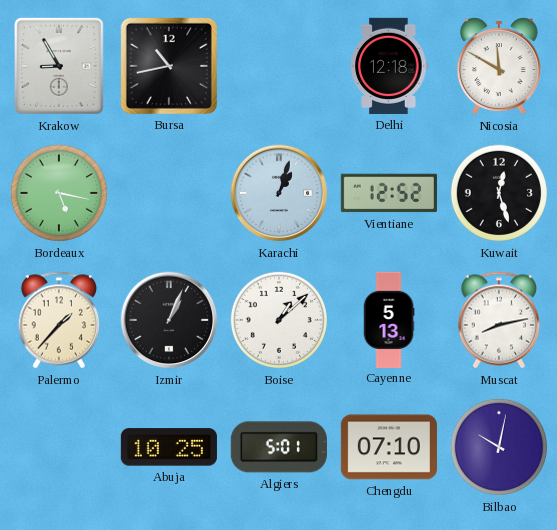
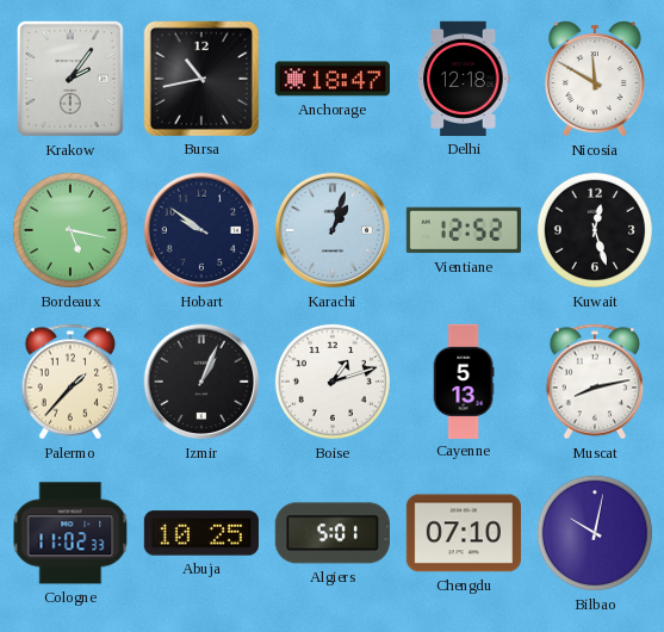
Krakow: 8:55 -> 2:06 (70, 79)
Anchorage: none -> 18:47 (333, 79)
Hobart: none -> 9:51 (201, 230)
Boise: 1:08 -> 1:12 (333, 382)
Cologne: none -> 11:02 (70, 533)
